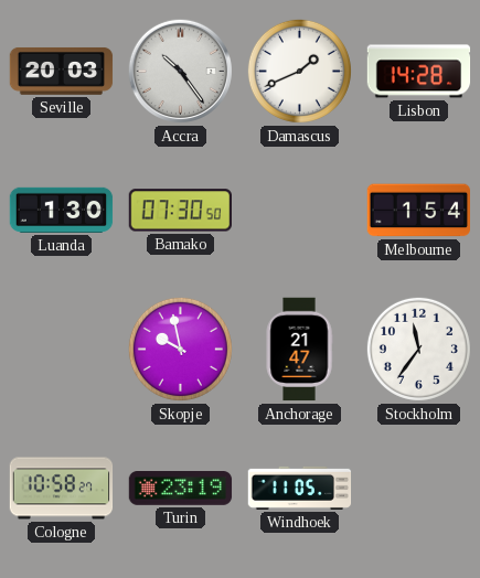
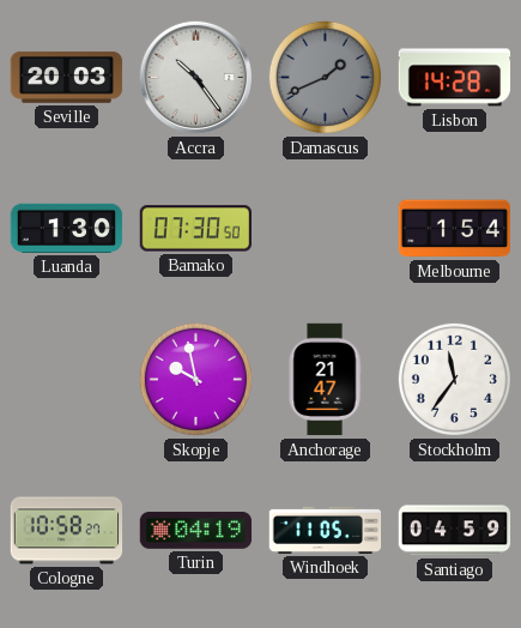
Damascus dial: white -> grey (325, 77)
Turin: 23:19 -> 04:19 (196, 531)
Santiago: none -> 04:59 (455, 531)
